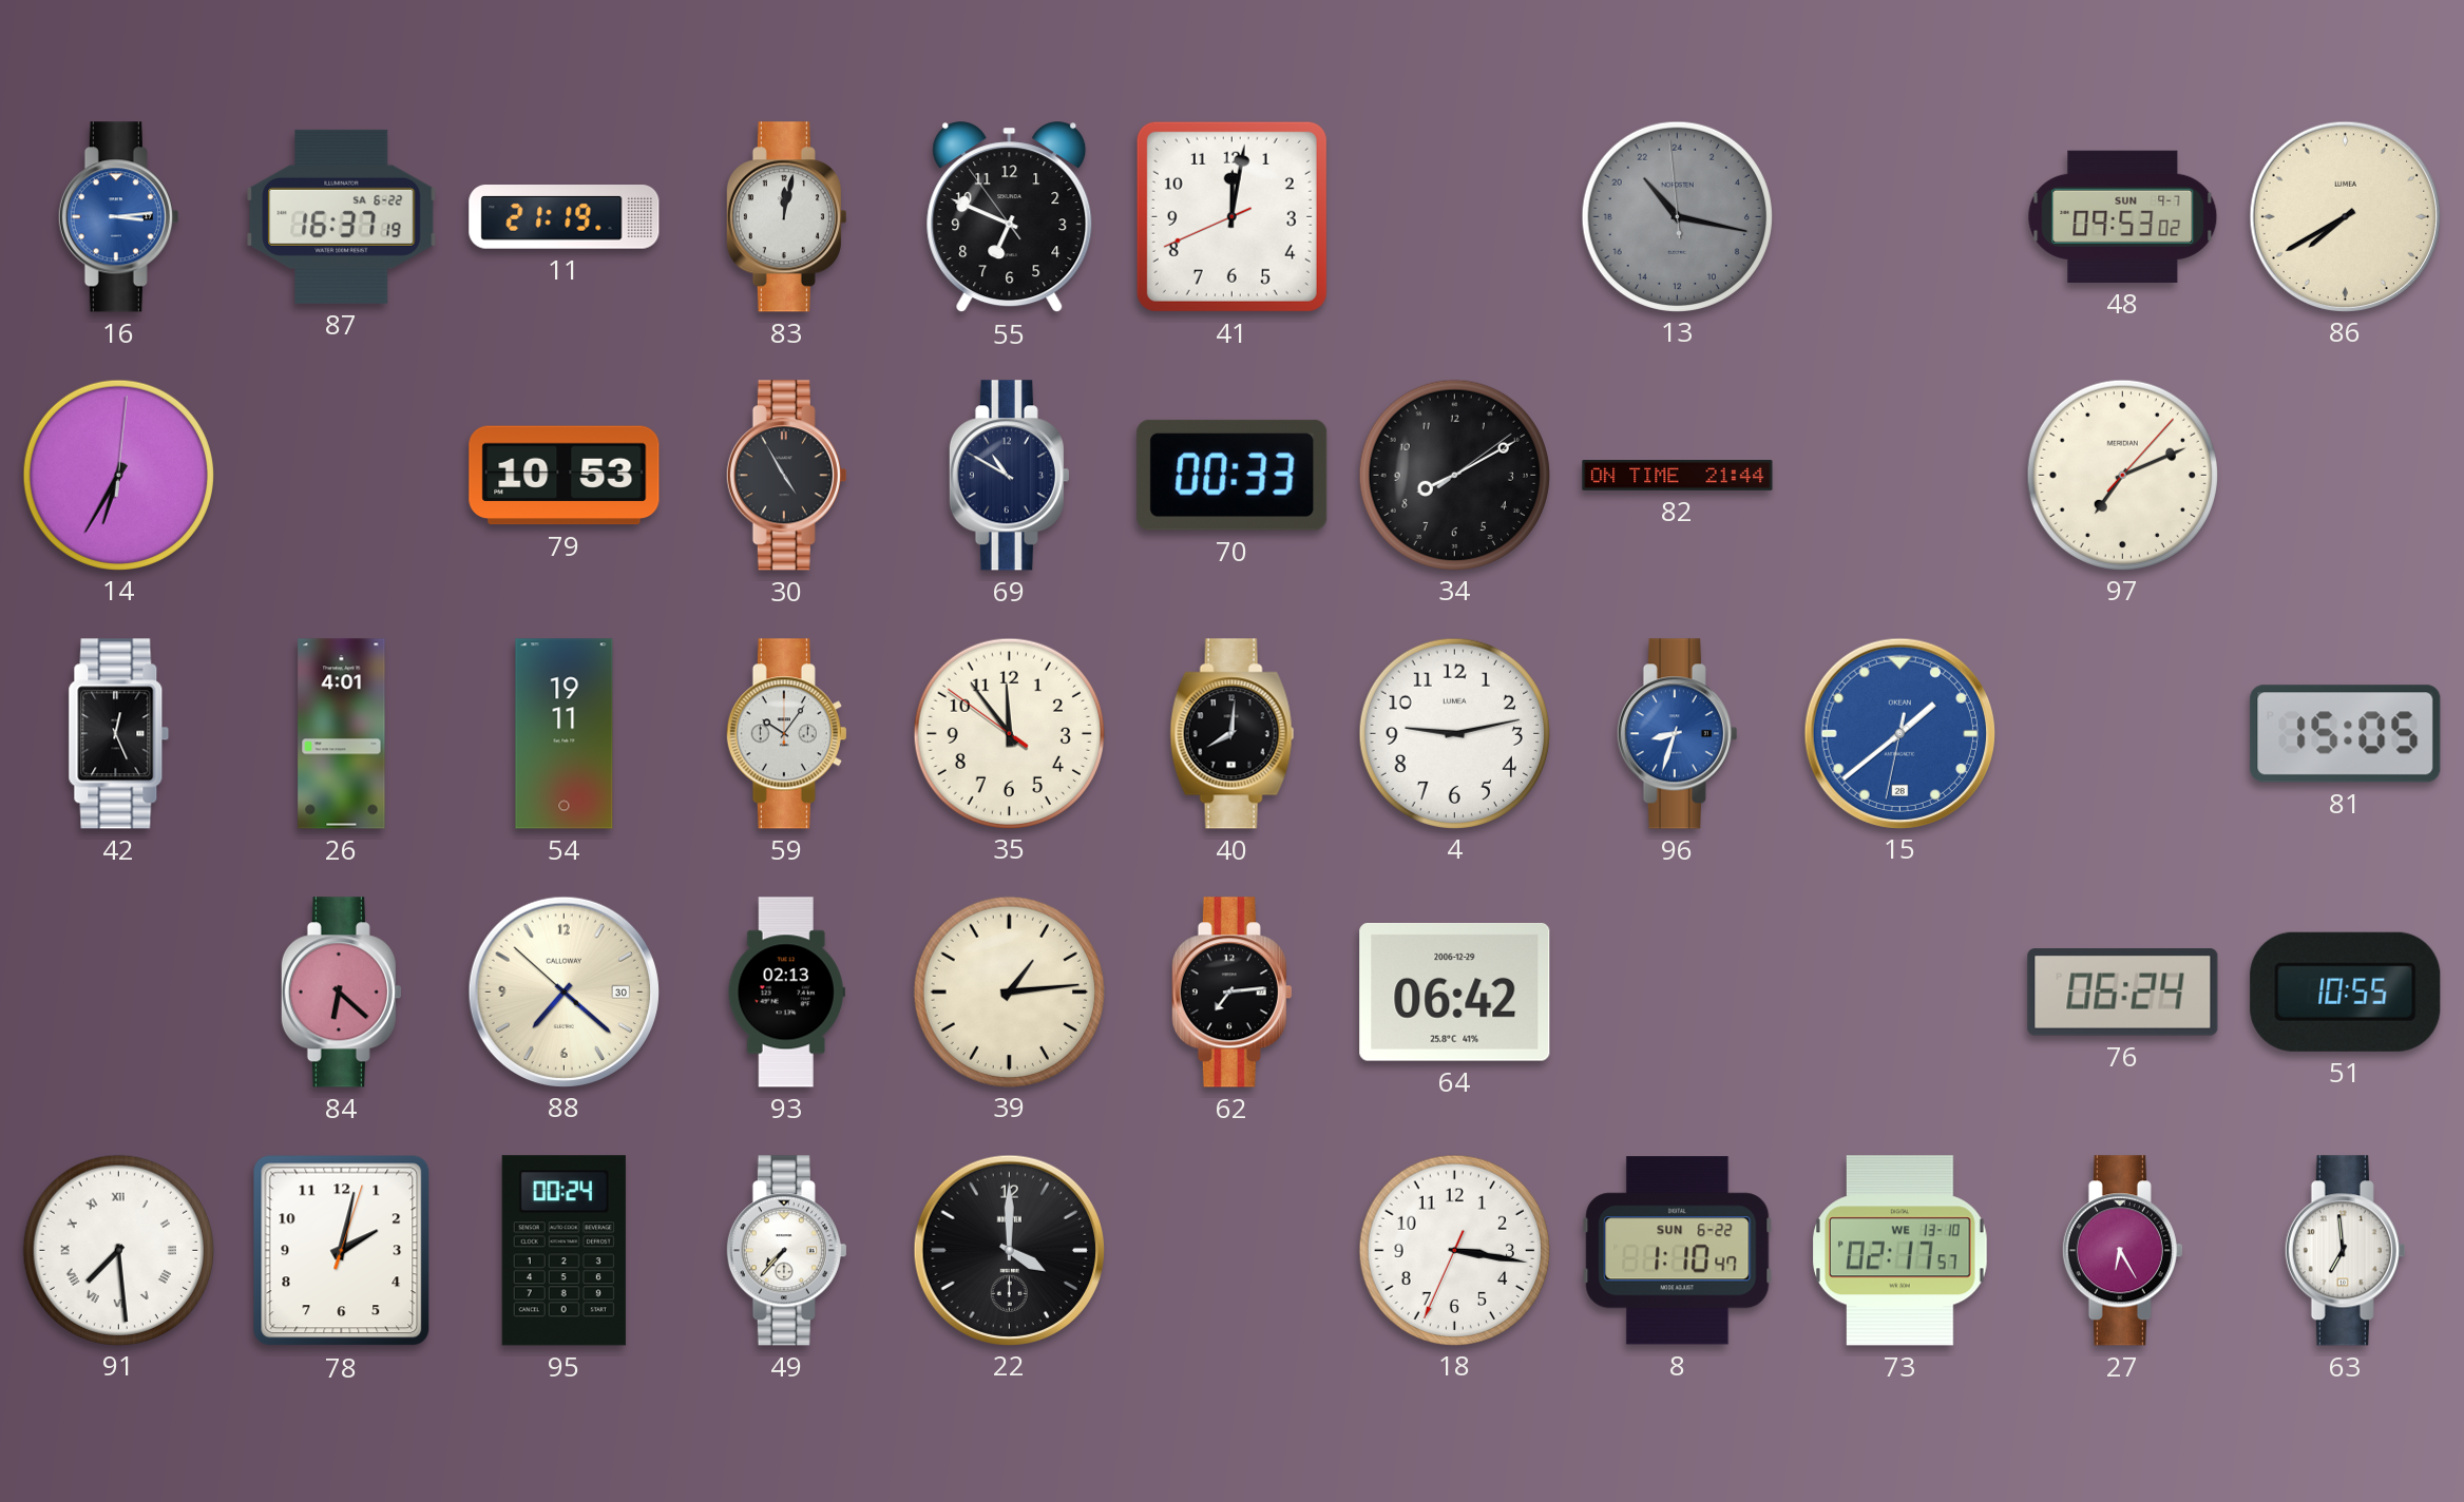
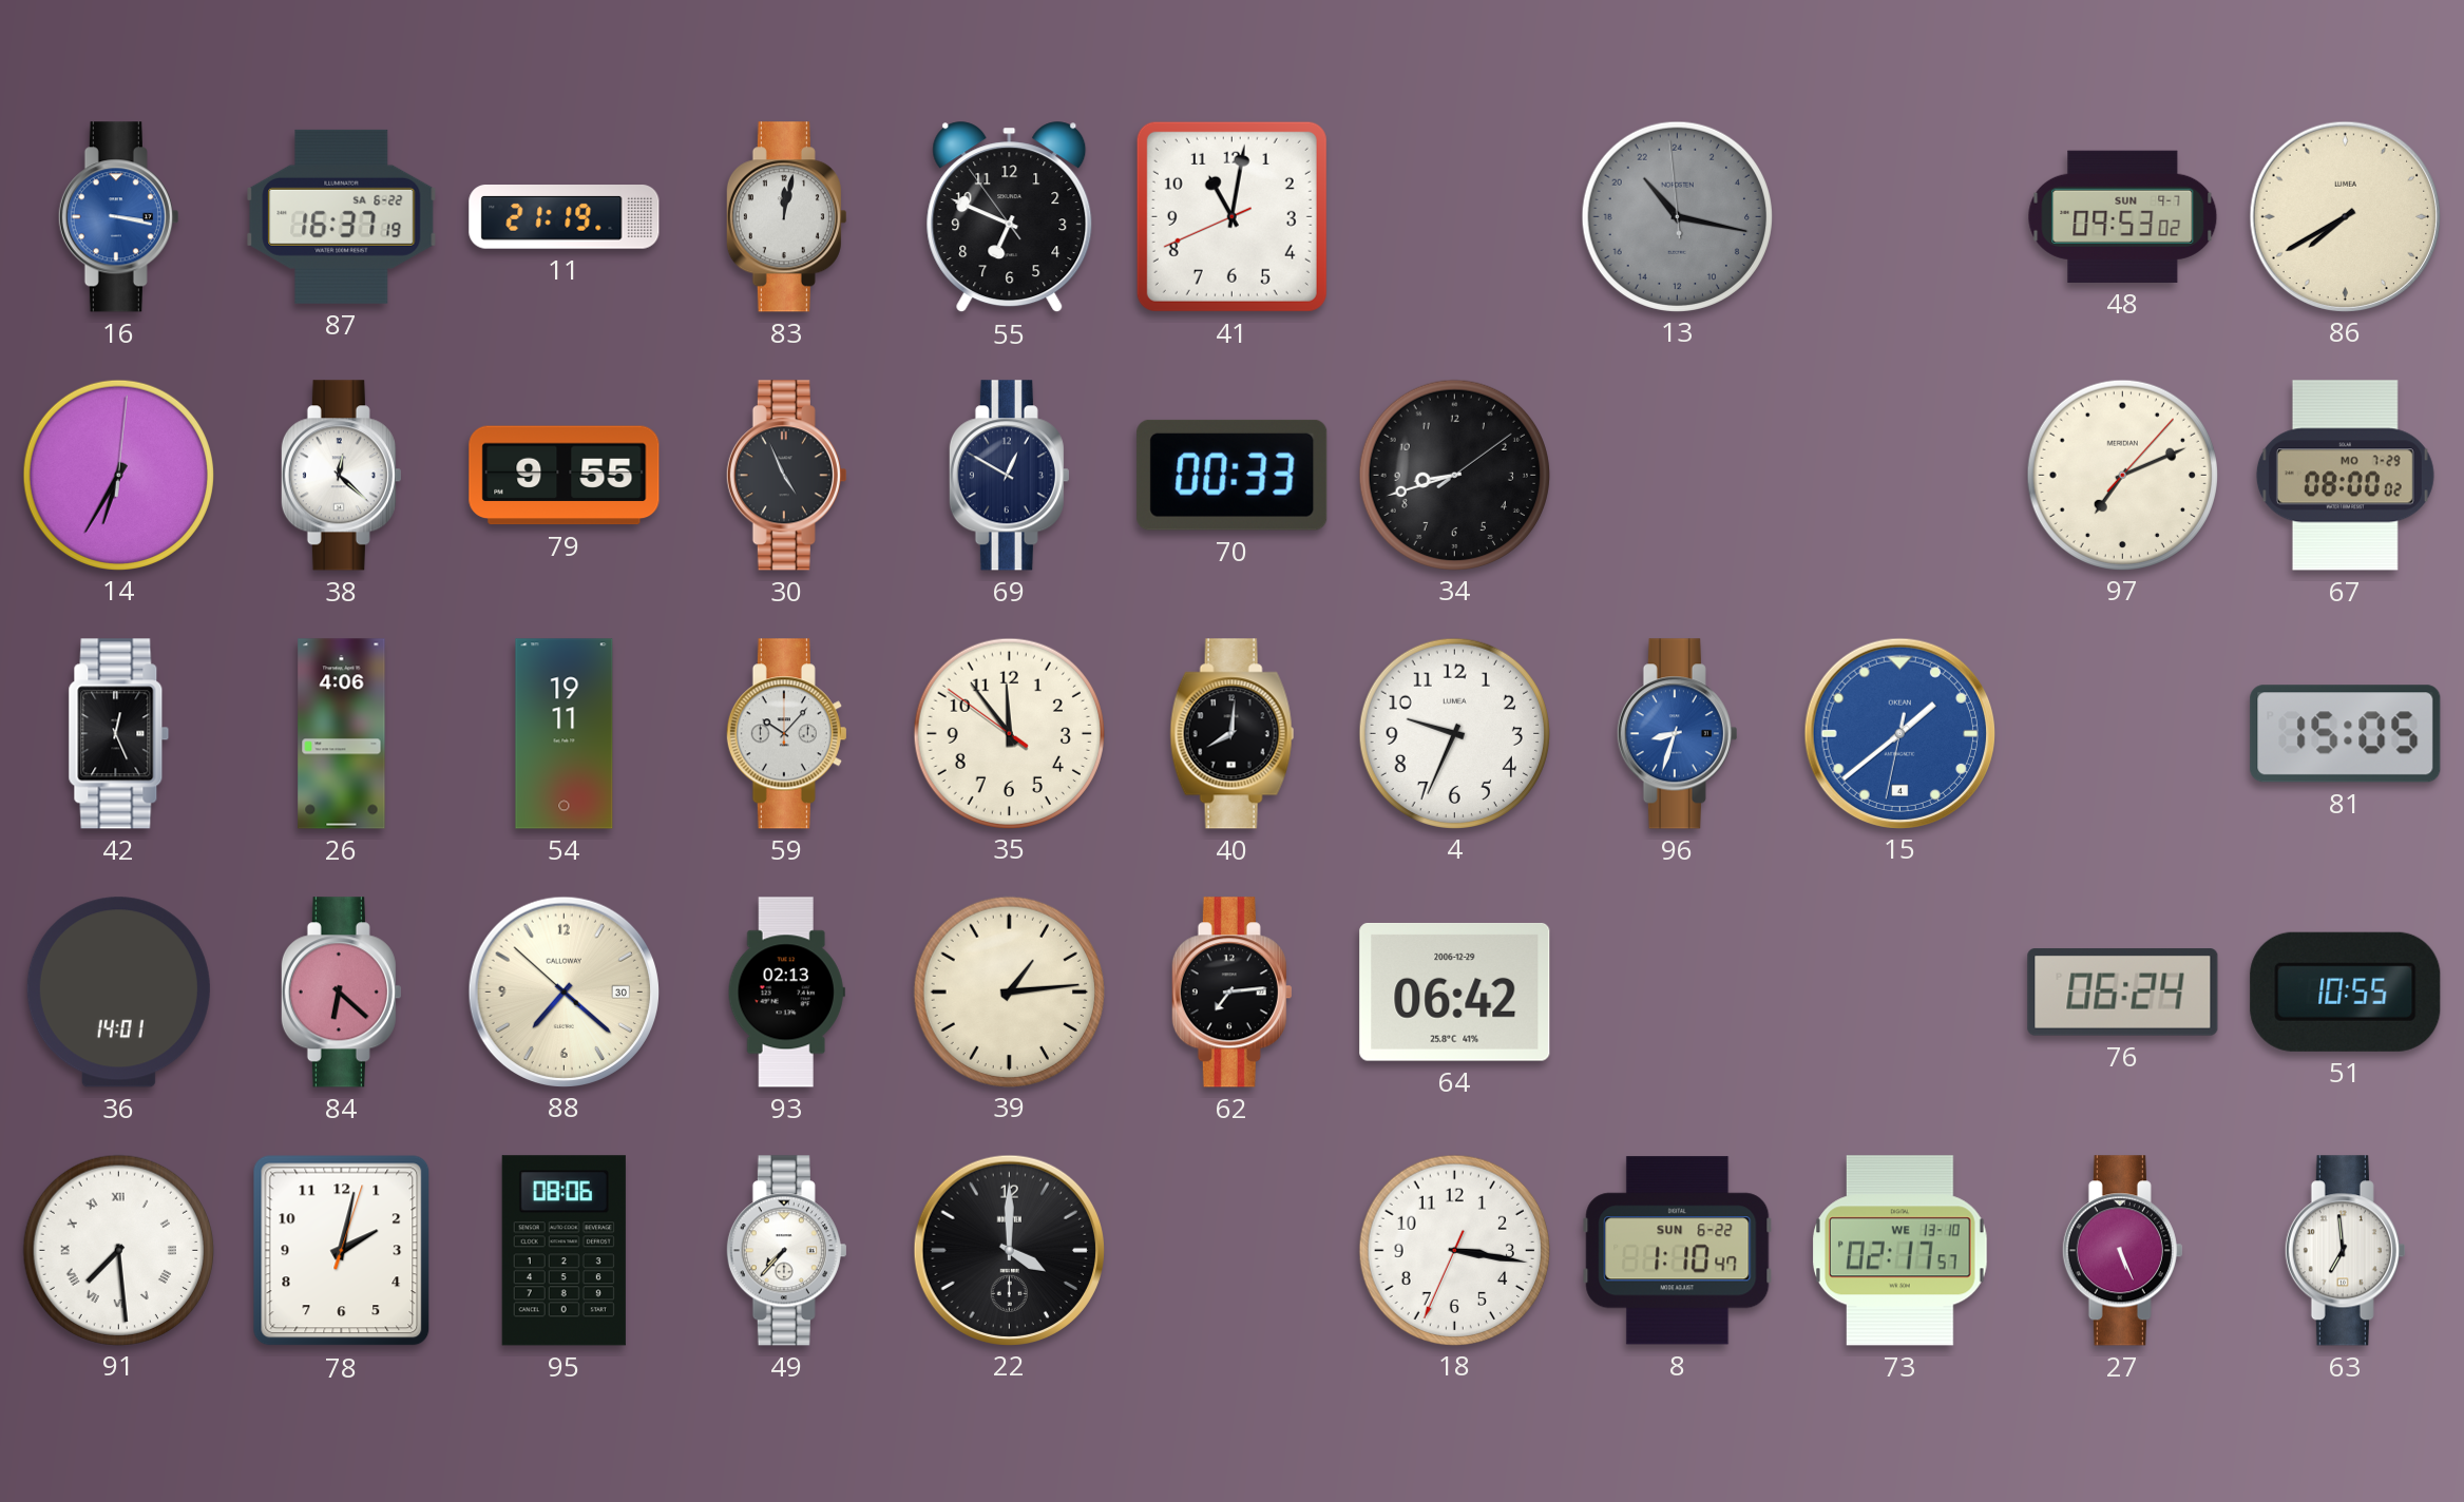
16: 3:14 -> 3:17 (118, 217)
41: 12:01 -> 11:01 (1231, 216)
38: none -> 12:22 (341, 476)
79: 10:53 -> 9:55 (565, 476)
30: 4:55 -> 4:56 (786, 476)
69: 10:50 -> 12:50 (1009, 476)
34: 8:10 -> 8:42 (1454, 475)
82: 21:44 -> none (1678, 476)
67: none -> 08:00 (2345, 476)
26: 4:01 -> 4:06 (342, 734)
59: 10:06 -> 10:07 (786, 734)
4: 9:13 -> 9:34 (1454, 733)
15 date: 28 -> 4 (1899, 733)
36: none -> 14:01 (118, 993)
95: 00:24 -> 08:06 (564, 1251)
27: 6:25 -> 5:26 (2122, 1251)
